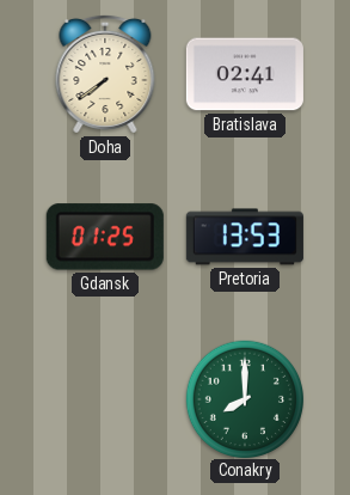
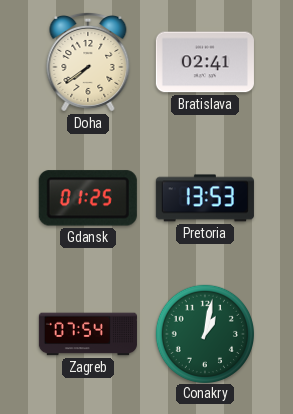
Zagreb: none -> 07:54 (88, 334)
Conakry: 8:00 -> 1:02 (204, 333)
